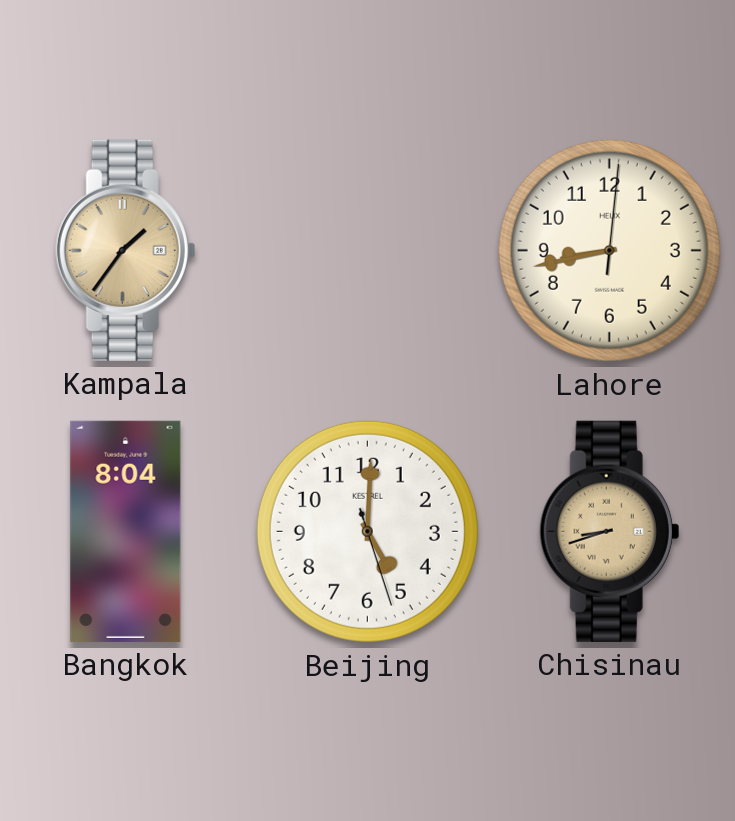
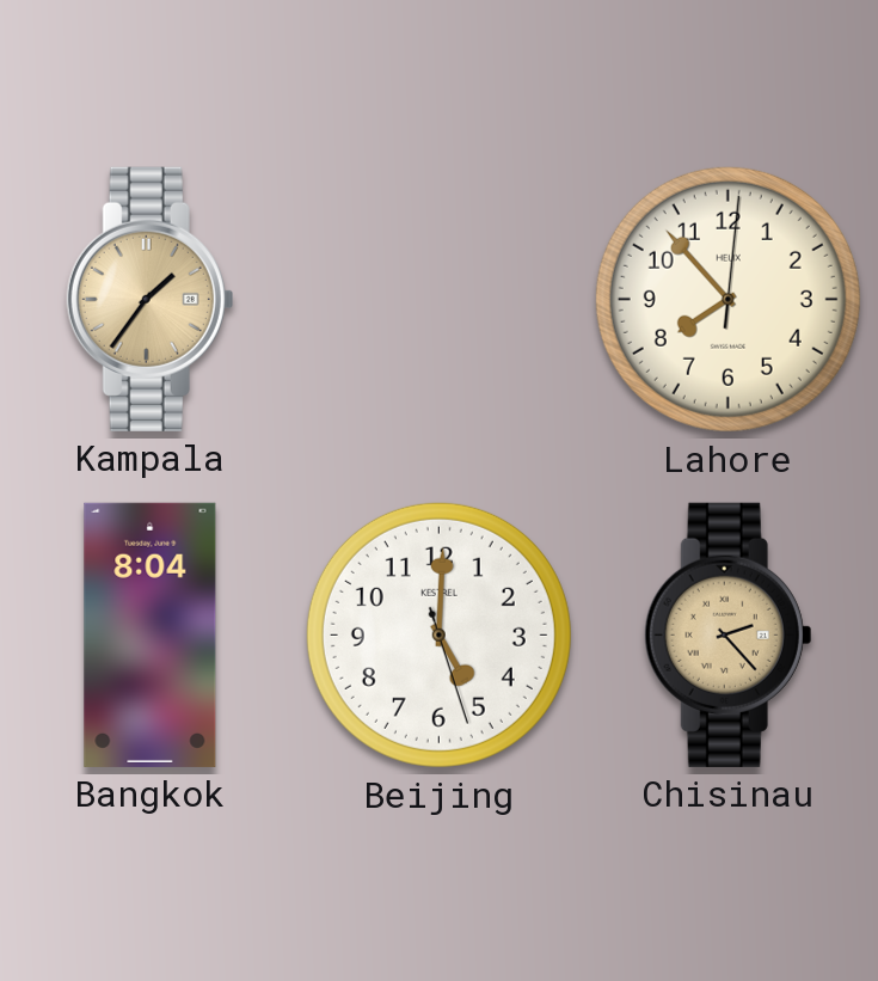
Lahore: 8:43 -> 7:53 (727, 299)
Chisinau: 8:42 -> 2:23 (729, 634)
